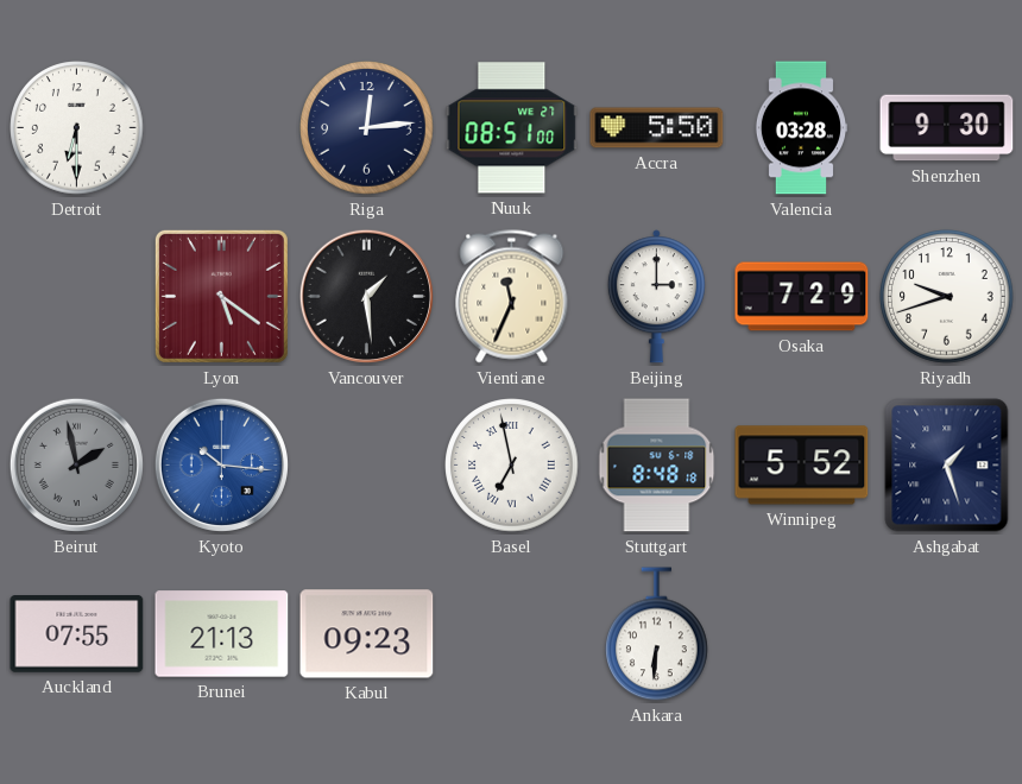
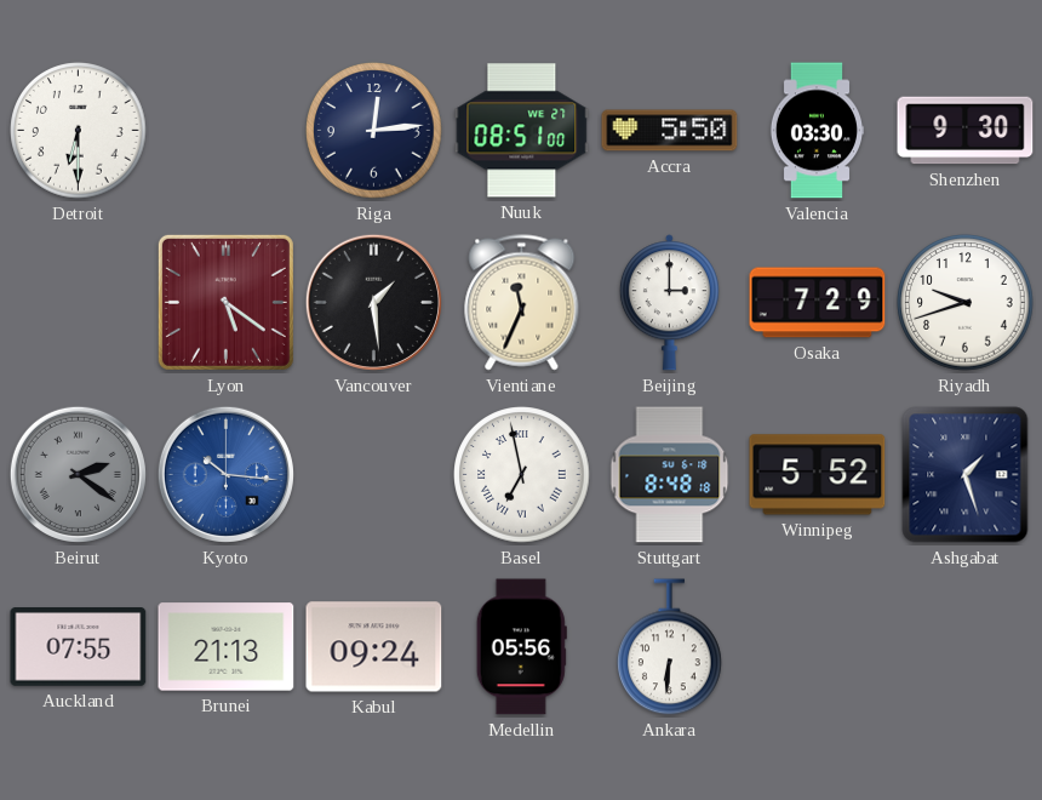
Valencia: 03:28 -> 03:30 (817, 131)
Beirut: 1:58 -> 2:21 (78, 474)
Kabul: 09:23 -> 09:24 (374, 647)
Medellin: none -> 05:56 (521, 647)
